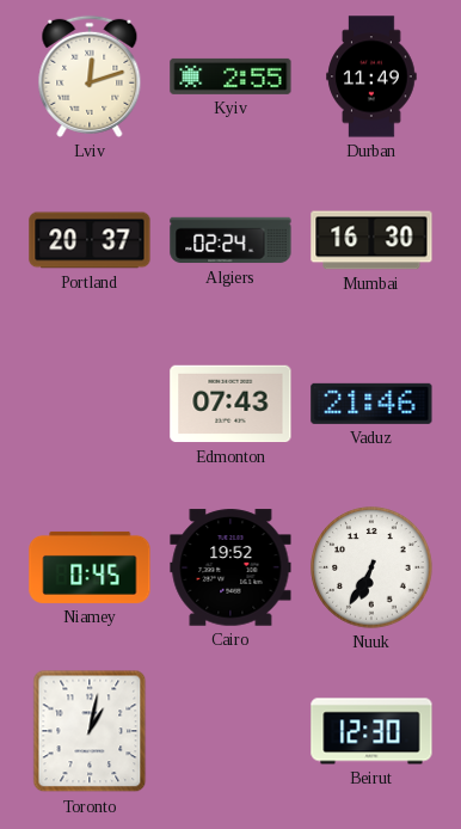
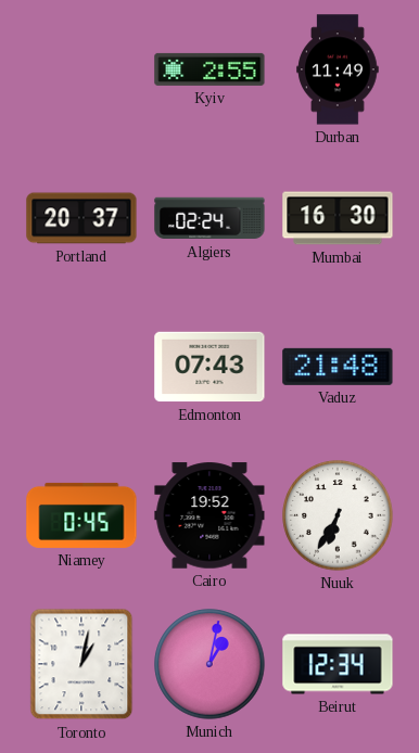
Lviv: 12:12 -> none (90, 76)
Vaduz: 21:46 -> 21:48 (338, 367)
Munich: none -> 1:02 (210, 664)
Beirut: 12:30 -> 12:34 (338, 664)
